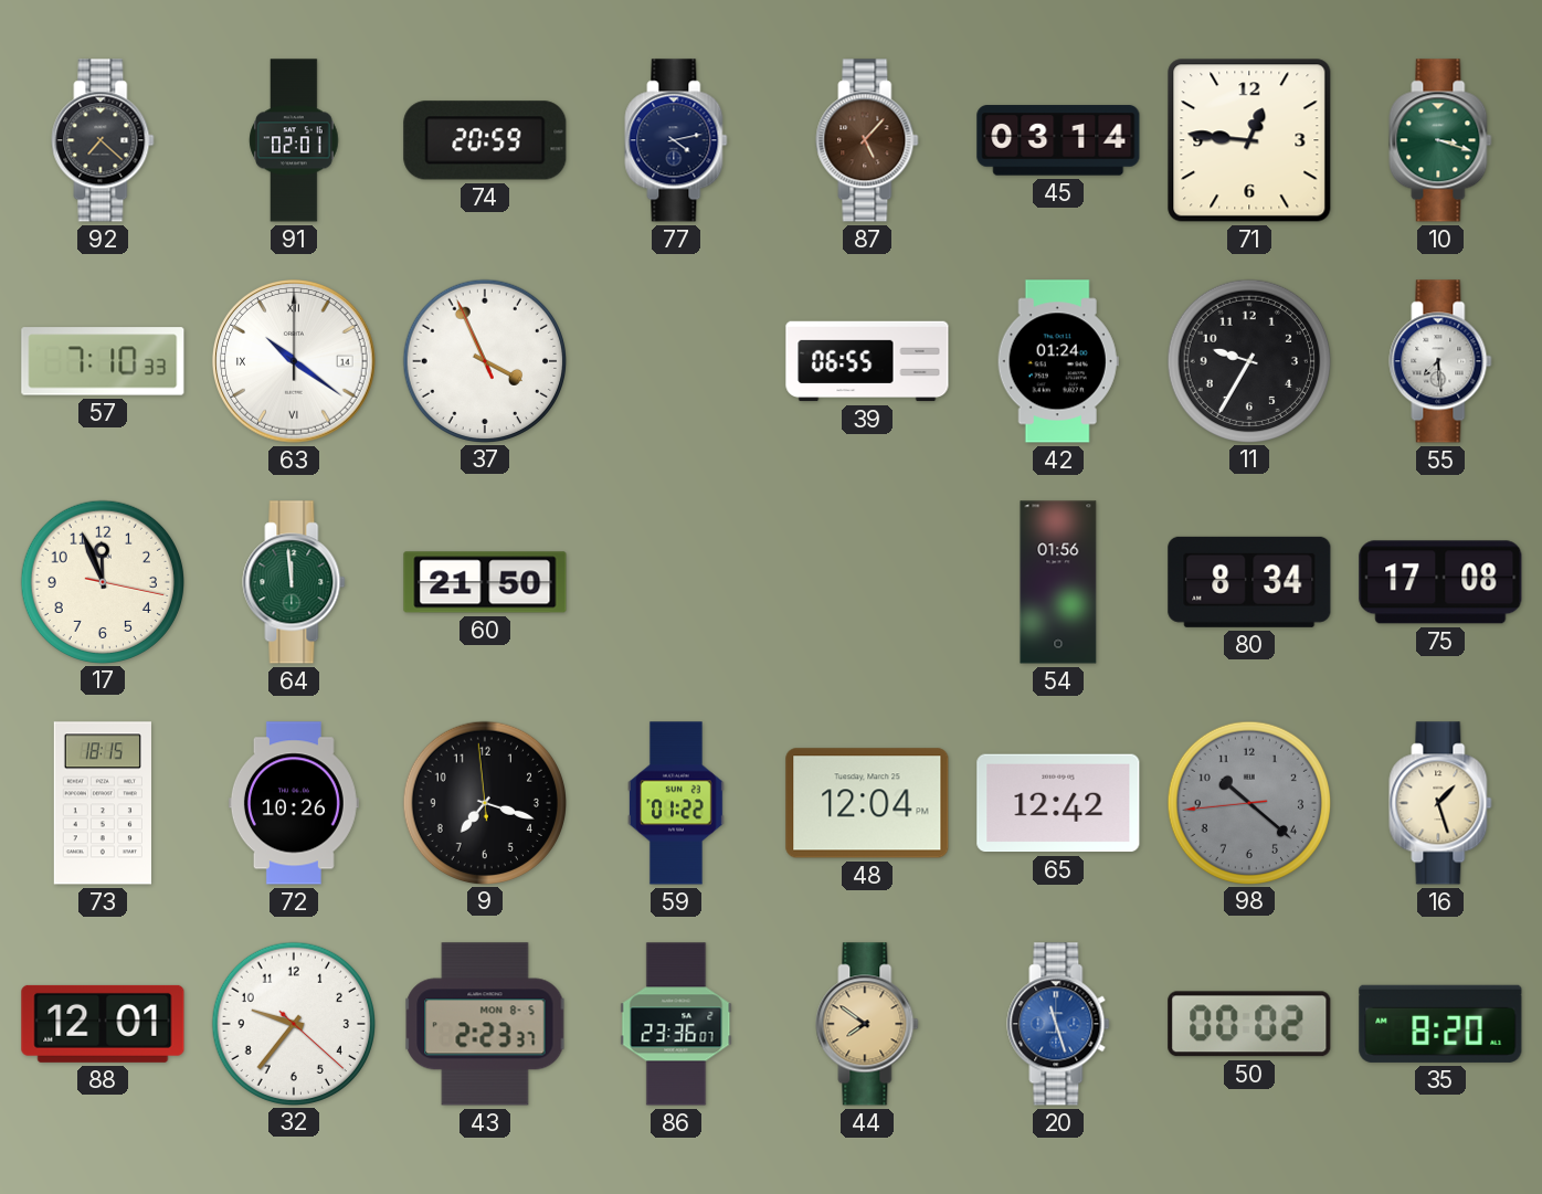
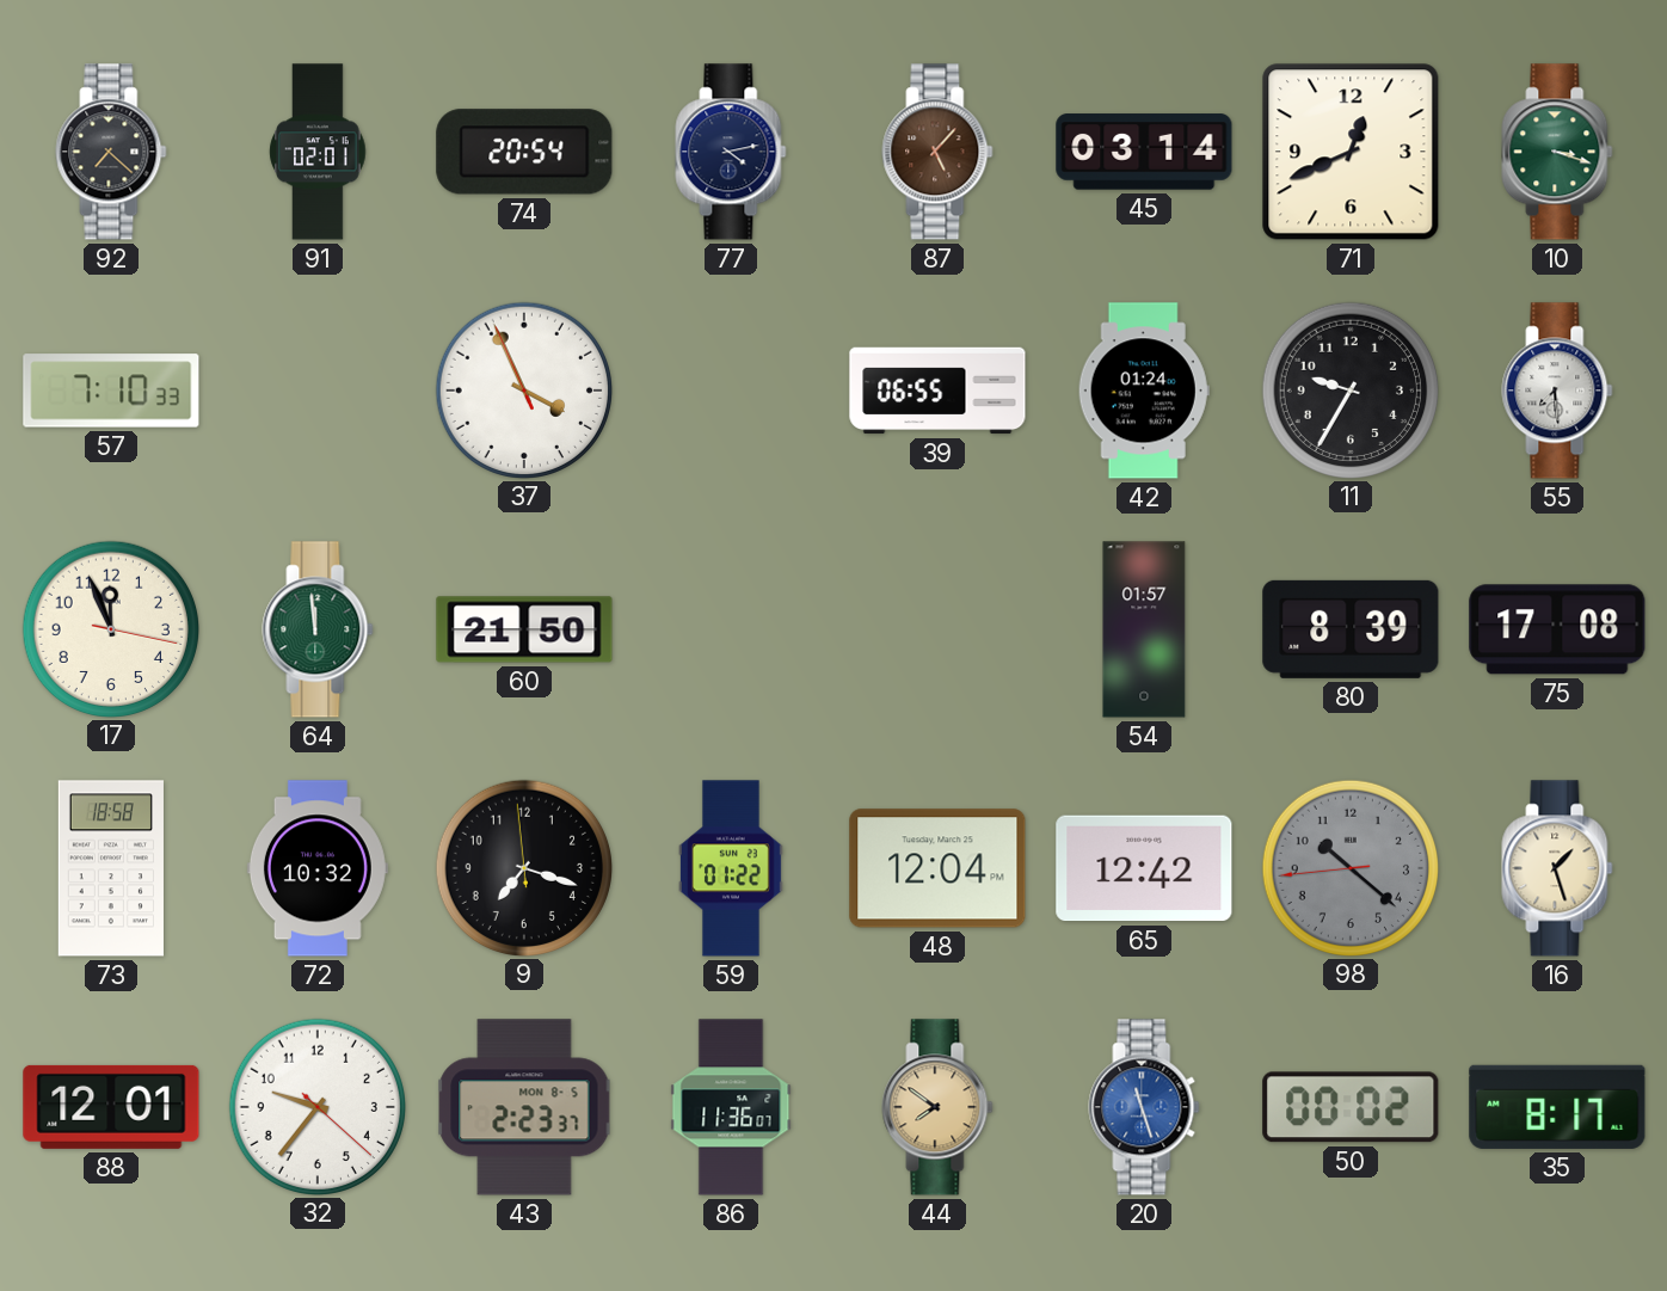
74: 20:59 -> 20:54 (524, 152)
71: 12:46 -> 12:41 (1351, 152)
63: 10:21 -> none (294, 361)
54: 01:56 -> 01:57 (1144, 629)
80: 8:34 -> 8:39 (1351, 629)
73: 18:15 -> 18:58 (111, 868)
72: 10:26 -> 10:32 (318, 868)
86: 23:36 -> 11:36 (731, 1107)
35: 8:20 -> 8:17 (1557, 1107)
